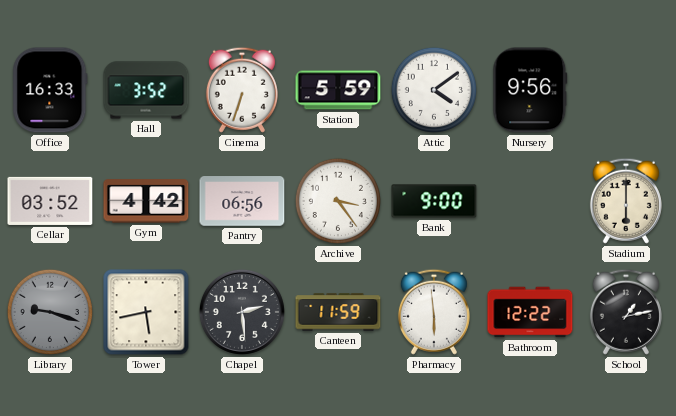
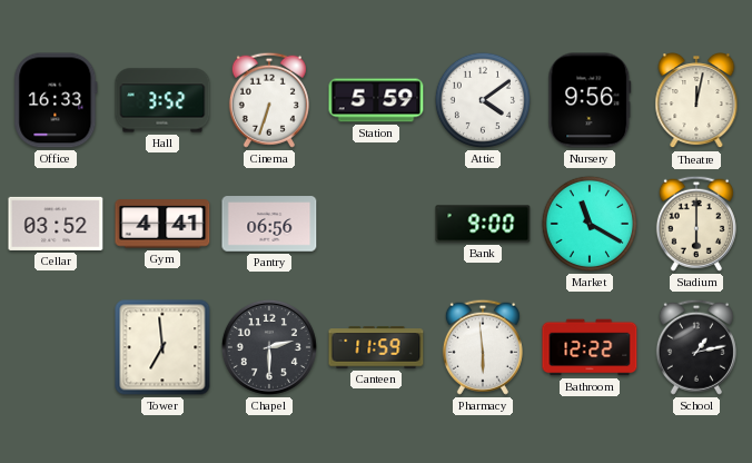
Theatre: none -> 12:02 (696, 101)
Gym: 4:42 -> 4:41 (162, 224)
Archive: 3:24 -> none (338, 201)
Market: none -> 11:20 (590, 224)
Library: 9:18 -> none (50, 312)
Tower: 5:43 -> 6:59 (162, 347)
Chapel: 2:29 -> 2:30 (269, 347)
